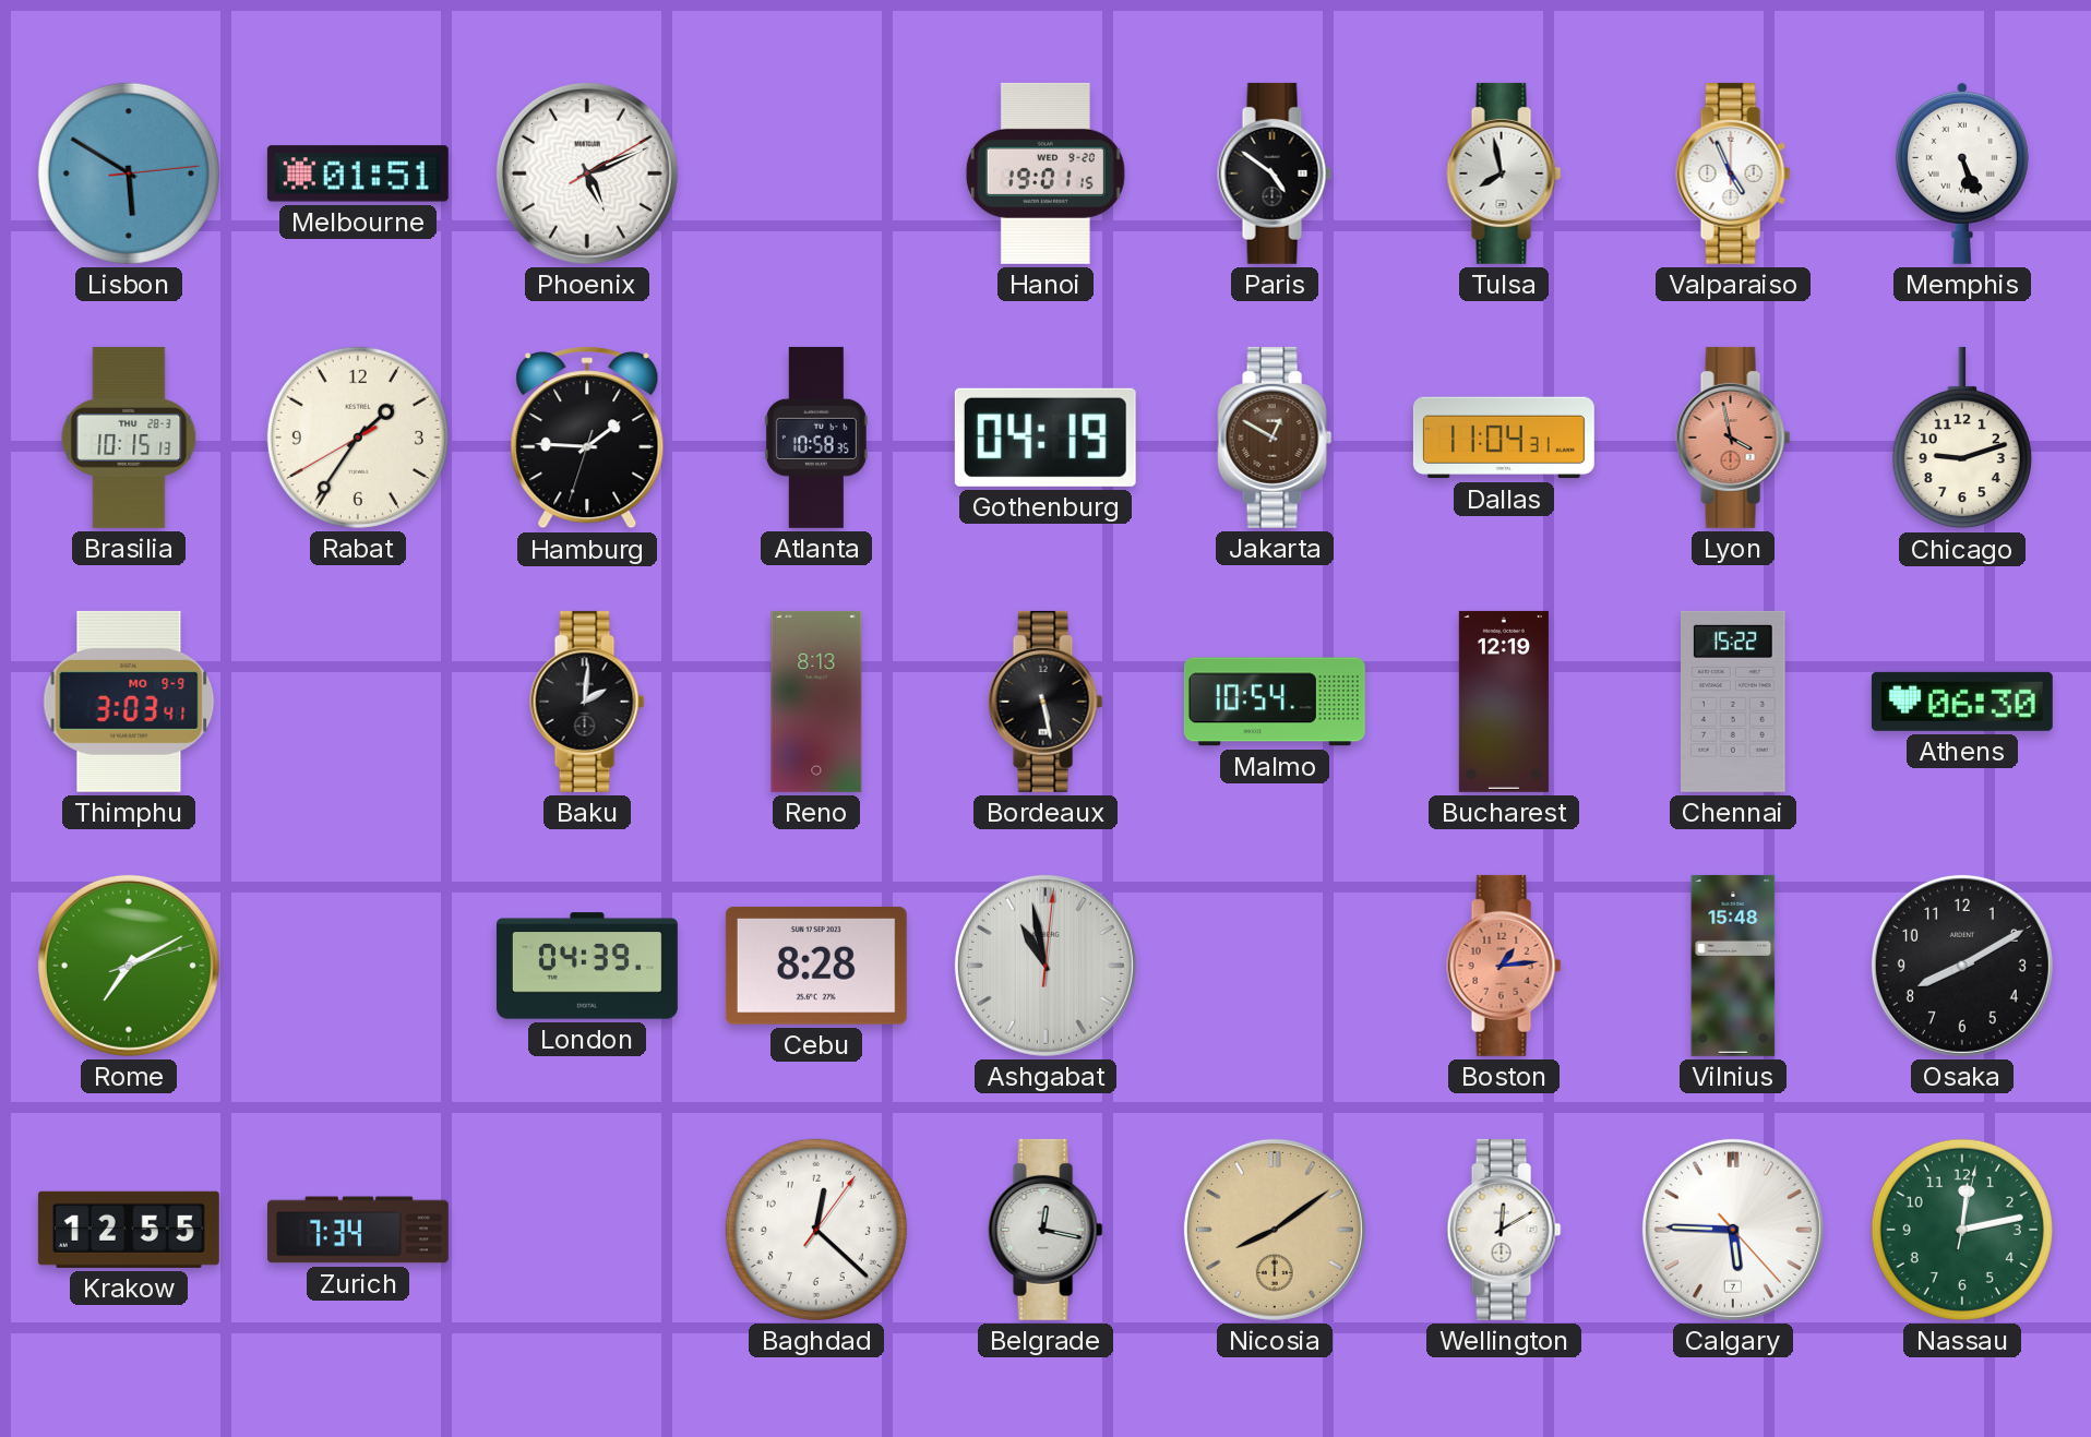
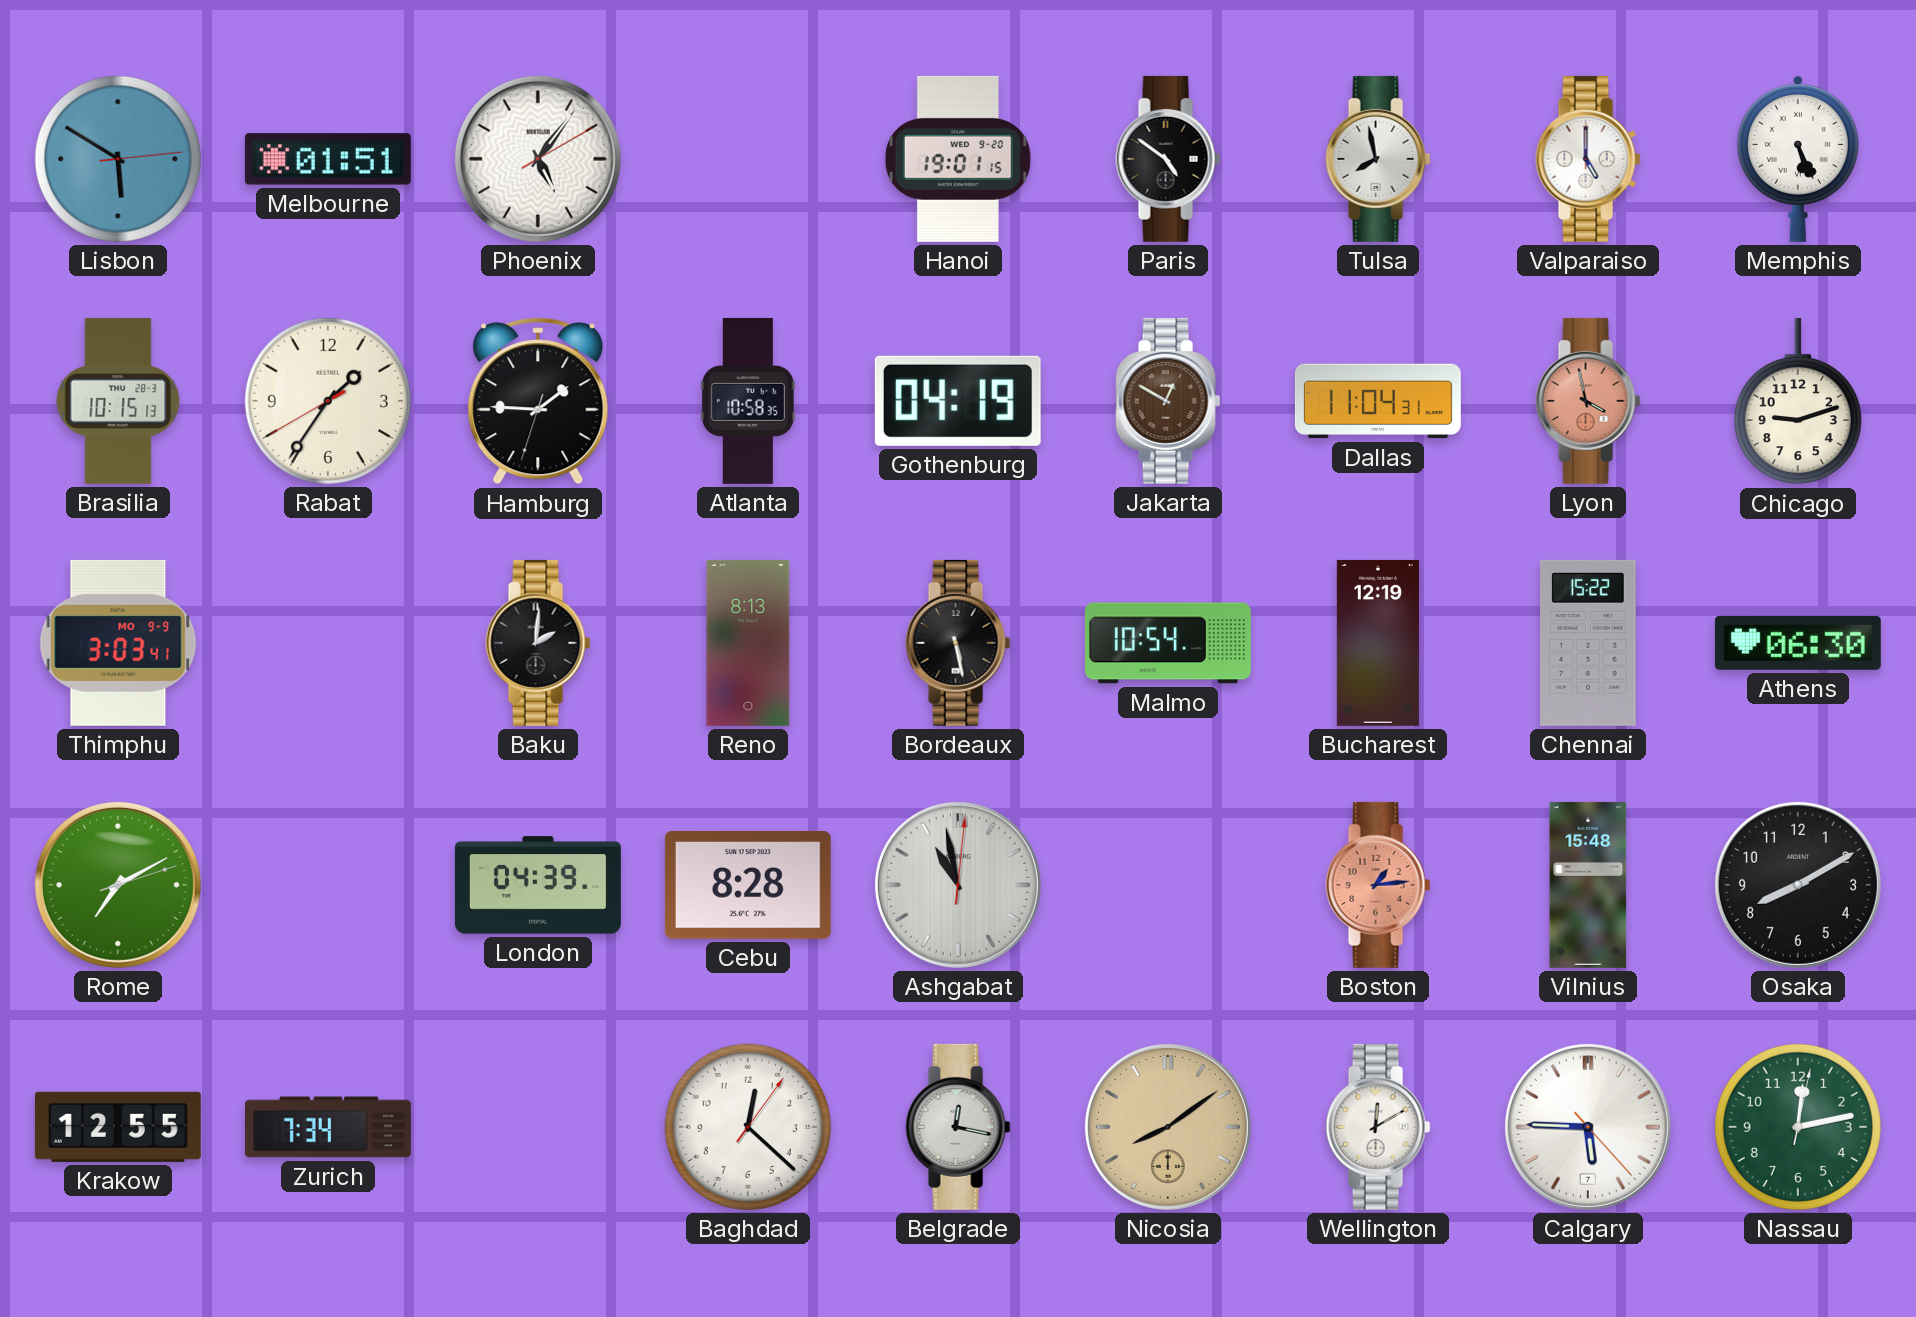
Phoenix: 5:11 -> 5:06 (538, 159)
Valparaiso: 4:56 -> 5:00 (1588, 159)
